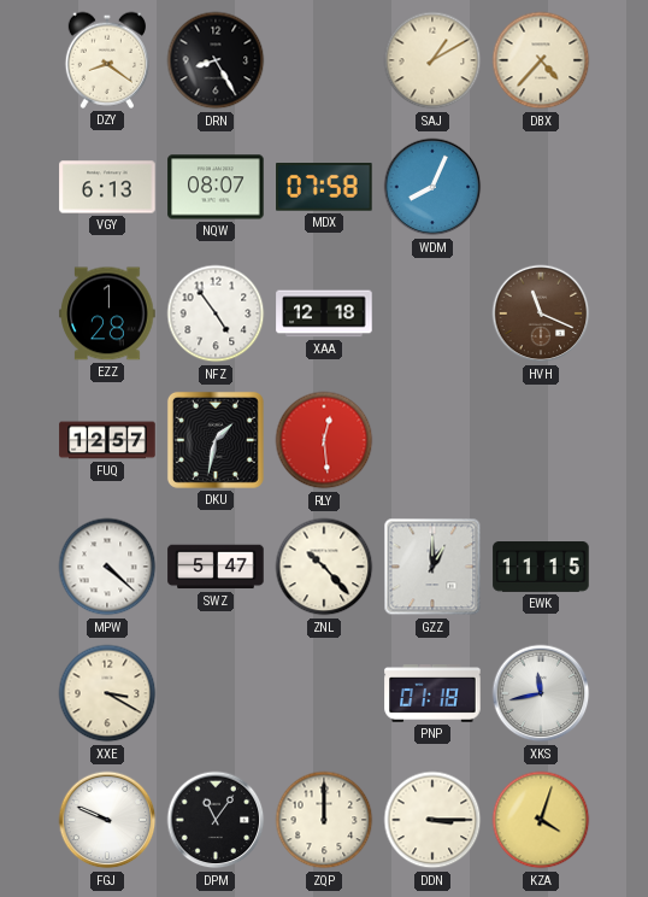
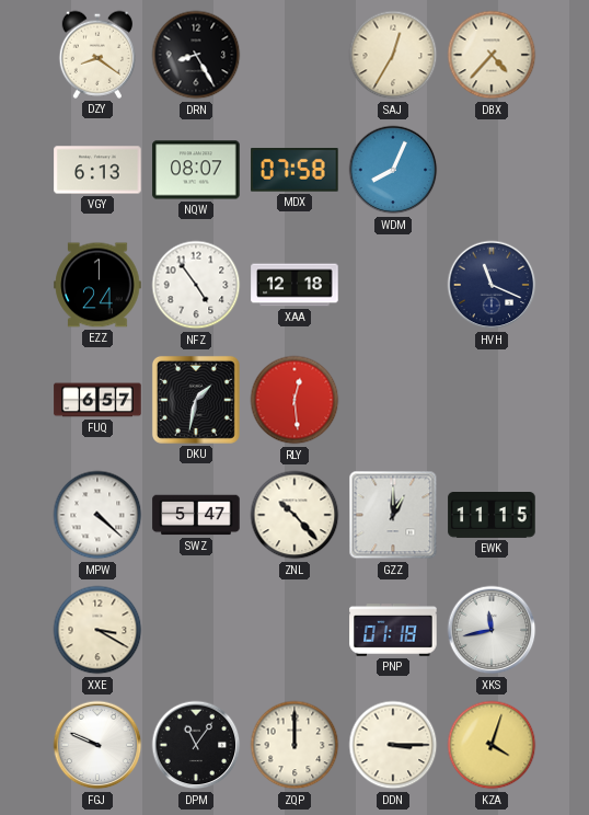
SAJ: 1:10 -> 12:35 (393, 55)
EZZ: 1:28 -> 1:24 (97, 285)
HVH dial: brown -> navy (492, 285)
FUQ: 12:57 -> 6:57 (97, 400)
